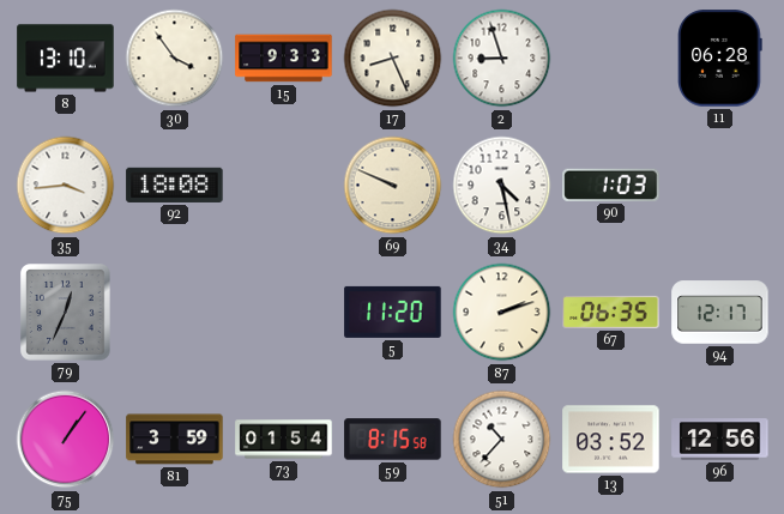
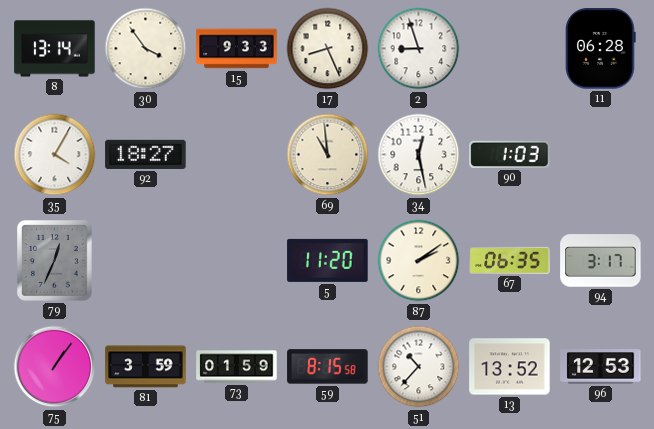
8: 13:10 -> 13:14 (55, 49)
35: 3:44 -> 4:05 (55, 155)
92: 18:08 -> 18:27 (146, 154)
69: 9:49 -> 10:59 (328, 155)
34: 4:28 -> 12:28 (419, 155)
87: 2:12 -> 2:09 (419, 261)
94: 12:17 -> 3:17 (601, 261)
73: 01:54 -> 01:59 (237, 367)
13: 03:52 -> 13:52 (510, 367)
96: 12:56 -> 12:53 (601, 367)
